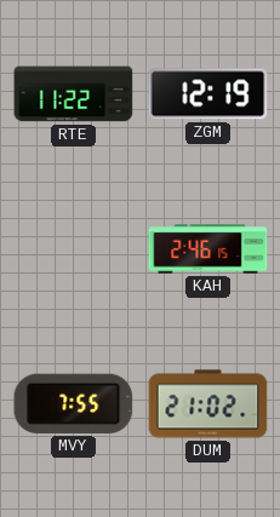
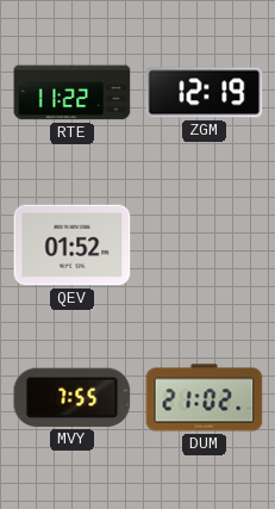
QEV: none -> 01:52 (73, 246)
KAH: 2:46 -> none (208, 249)
